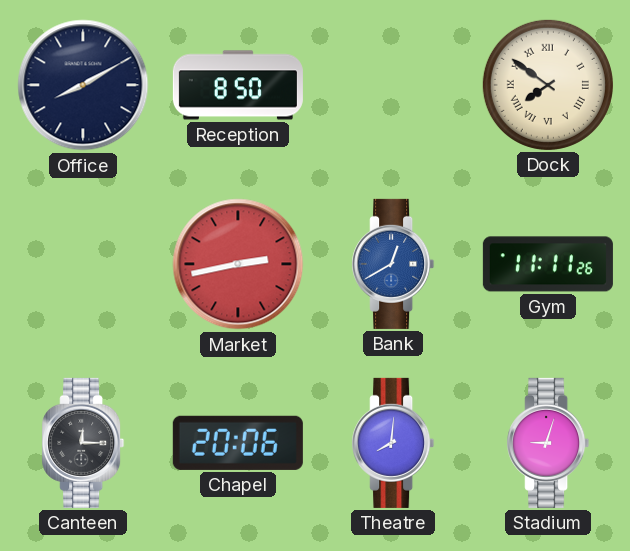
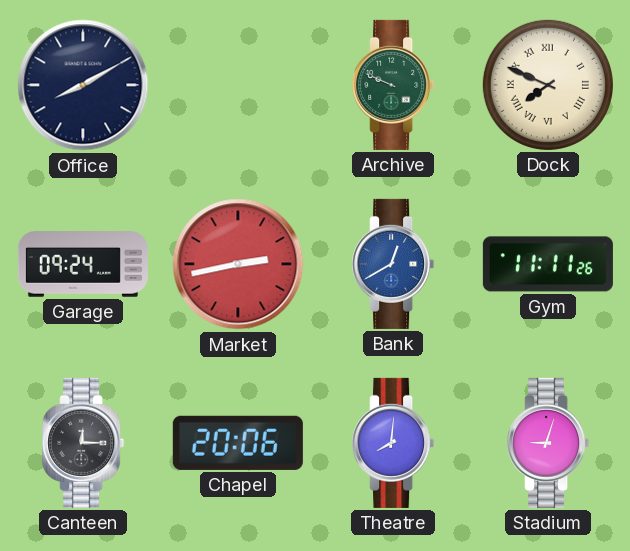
Reception: 8:50 -> none (238, 85)
Archive: none -> 9:49 (393, 85)
Dock: 7:51 -> 7:49 (548, 85)
Garage: none -> 09:24 (83, 264)
